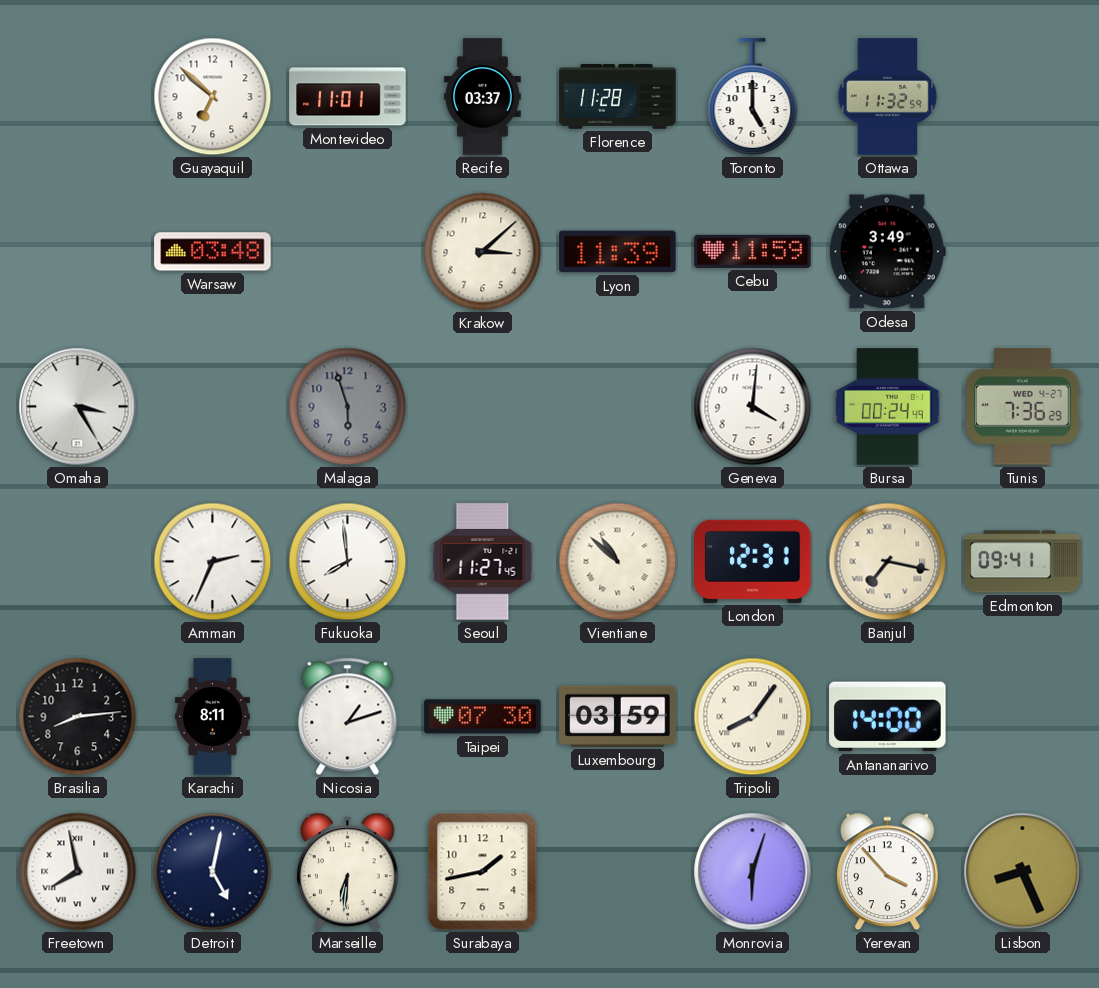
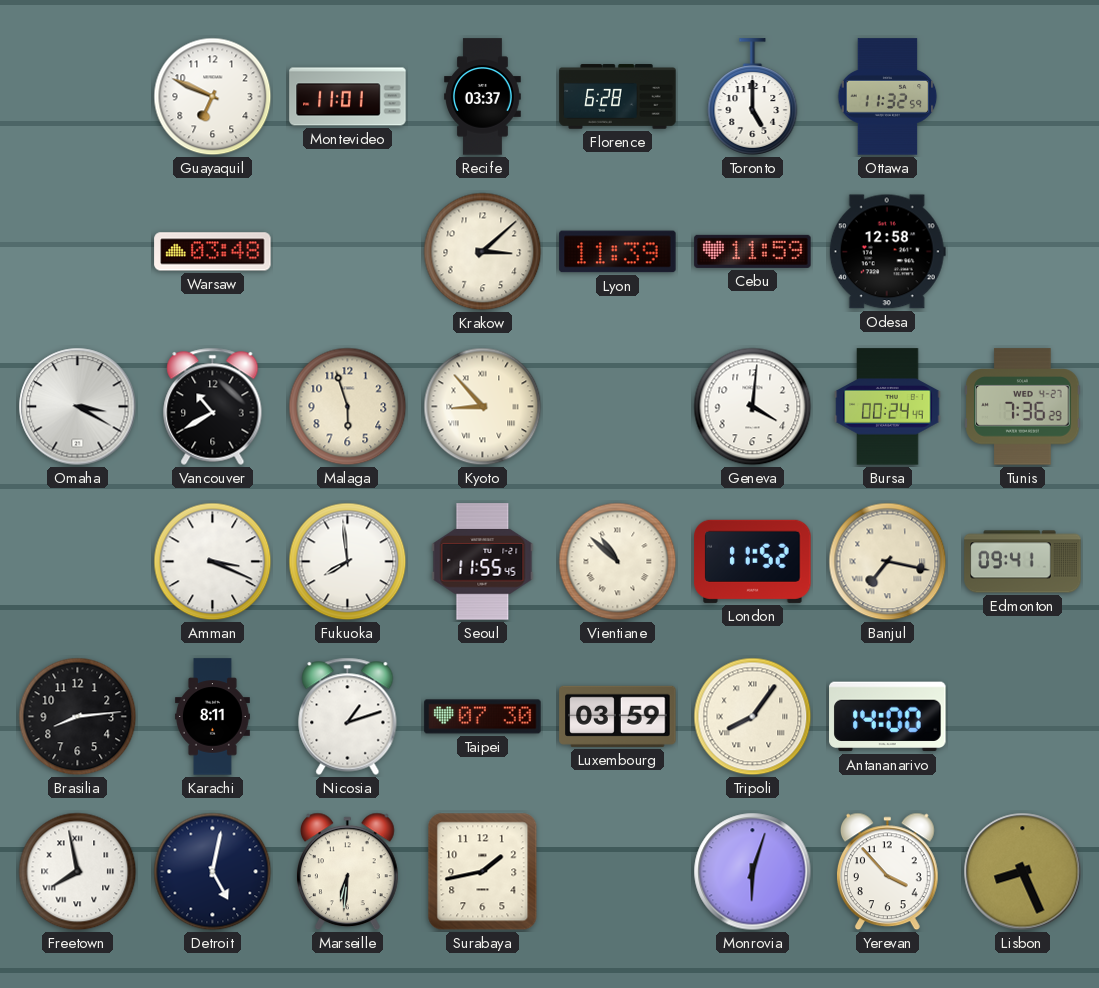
Guayaquil: 6:52 -> 6:49 (213, 97)
Florence: 11:28 -> 6:28 (618, 97)
Odesa: 3:49 -> 12:58 (887, 252)
Omaha: 3:25 -> 3:20 (78, 407)
Vancouver: none -> 10:40 (213, 406)
Malaga dial: grey -> cream (348, 407)
Kyoto: none -> 8:53 (483, 407)
Amman: 2:34 -> 3:19 (213, 562)
Seoul: 11:27 -> 11:55 (483, 562)
London: 12:31 -> 11:52 (753, 561)
